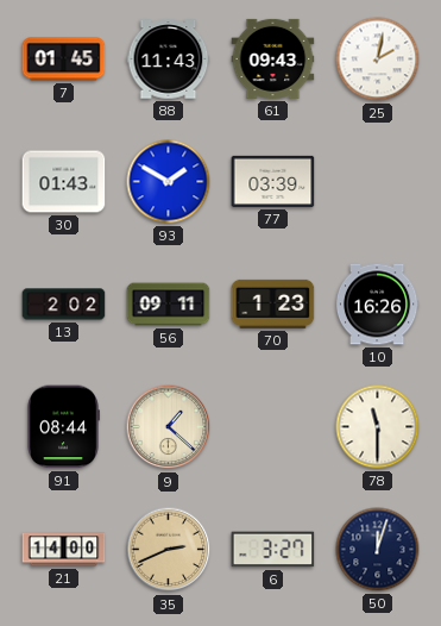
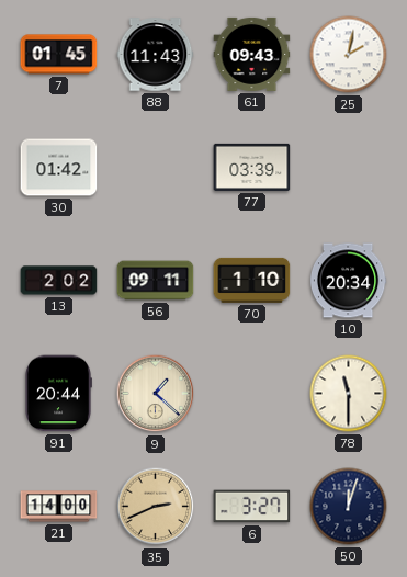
30: 01:43 -> 01:42 (59, 168)
93: 1:50 -> none (169, 182)
70: 1:23 -> 1:10 (252, 280)
10: 16:26 -> 20:34 (348, 281)
91: 08:44 -> 20:44 (58, 394)
